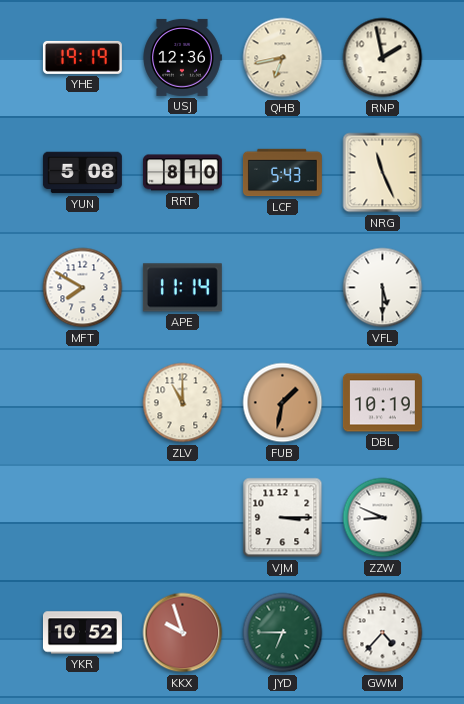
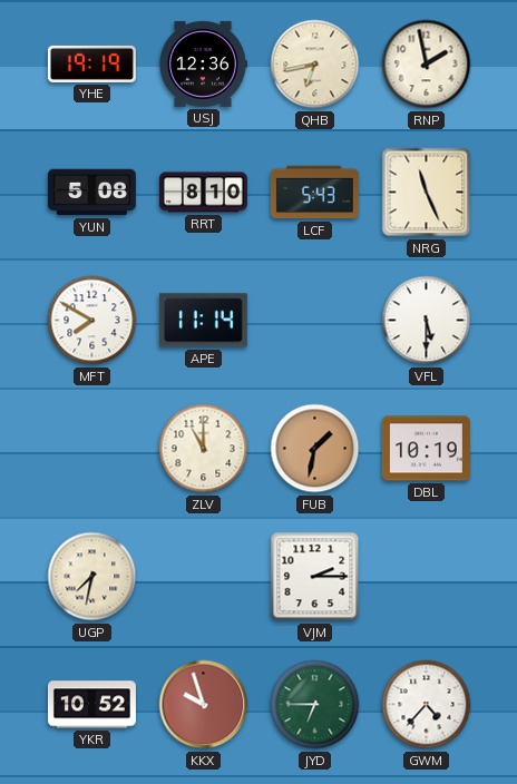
UGP: none -> 7:32 (92, 577)
VJM: 3:15 -> 2:15 (315, 577)
ZZW: 8:49 -> none (383, 518)
